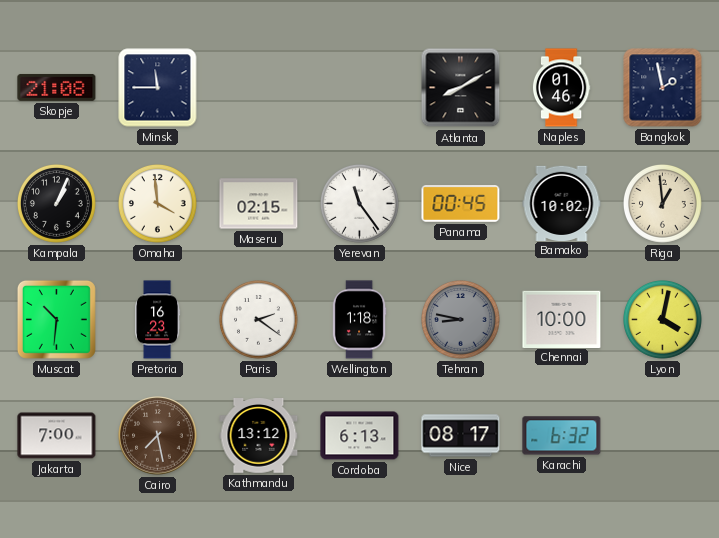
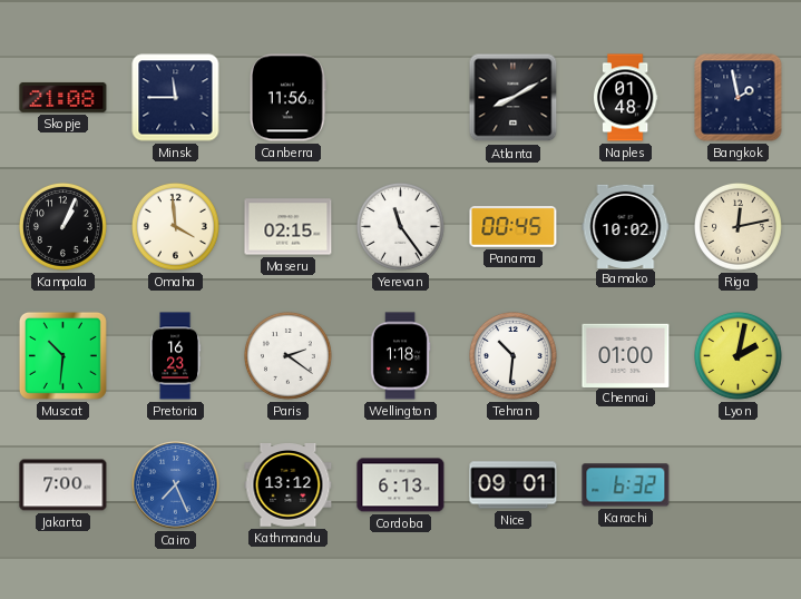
Canberra: none -> 11:56 (287, 98)
Naples: 01:46 -> 01:48 (625, 98)
Riga: 12:59 -> 12:13 (739, 227)
Tehran: 8:47 -> 10:31 (514, 356)
Tehran dial: grey -> white (514, 356)
Chennai: 10:00 -> 01:00 (626, 355)
Lyon: 4:02 -> 2:02 (739, 356)
Cairo: 7:28 -> 7:26 (176, 485)
Cairo dial: brown -> blue (176, 485)
Nice: 08:17 -> 09:01 (514, 485)
